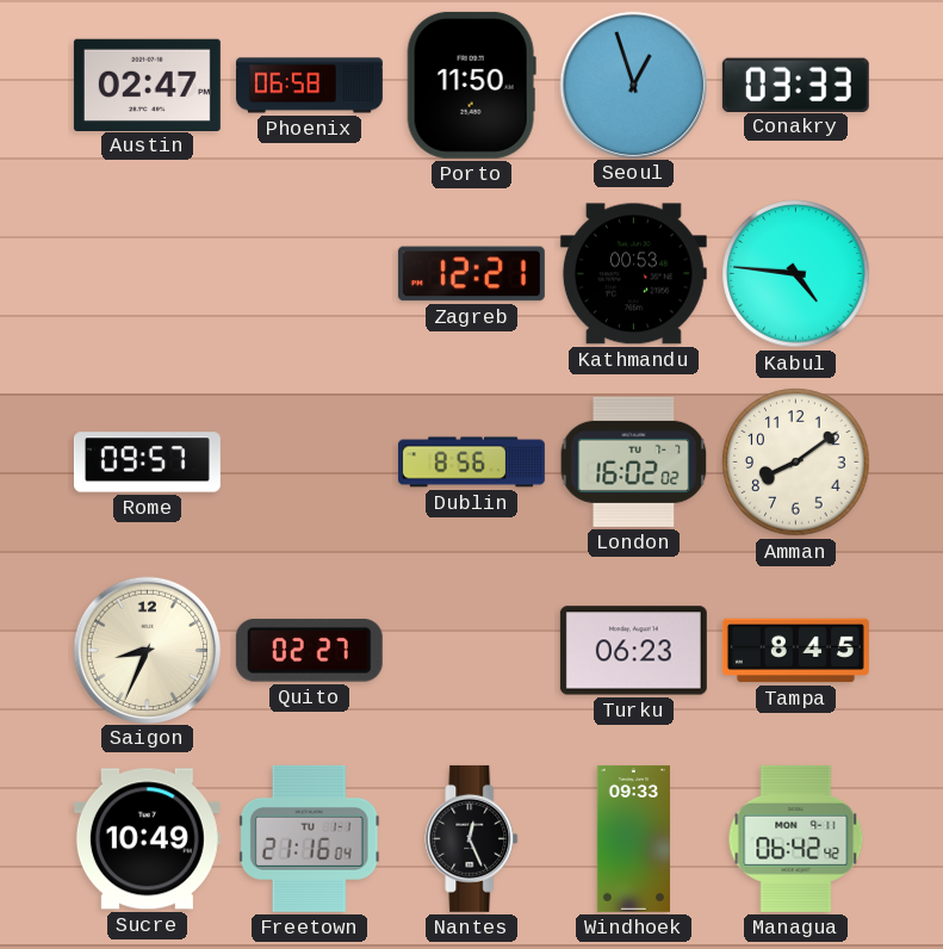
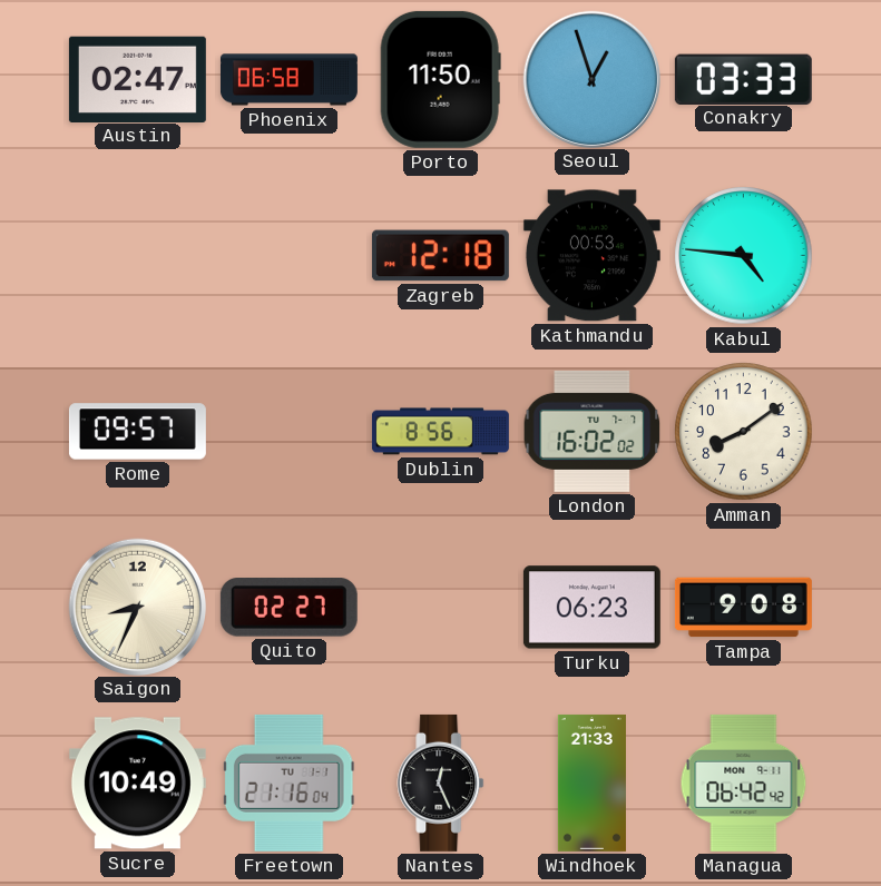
Zagreb: 12:21 -> 12:18 (440, 256)
Tampa: 8:45 -> 9:08 (743, 608)
Windhoek: 09:33 -> 21:33 (591, 782)
